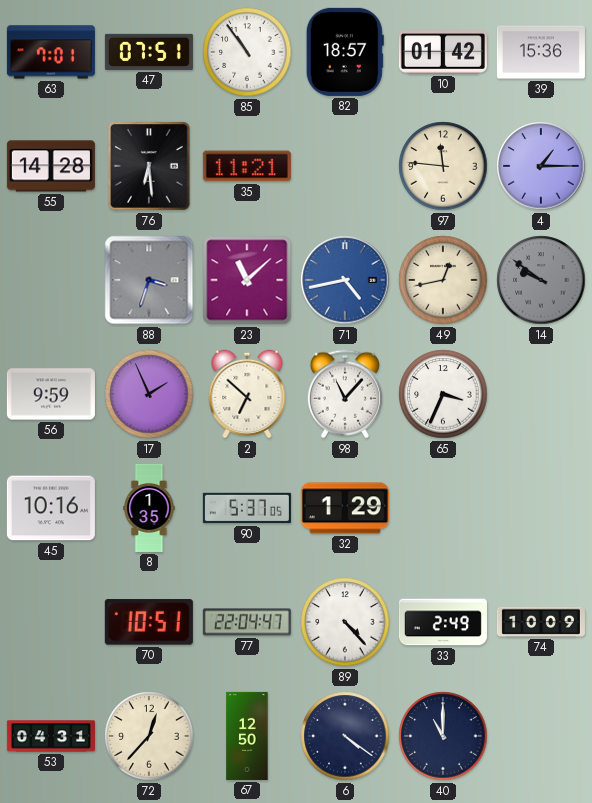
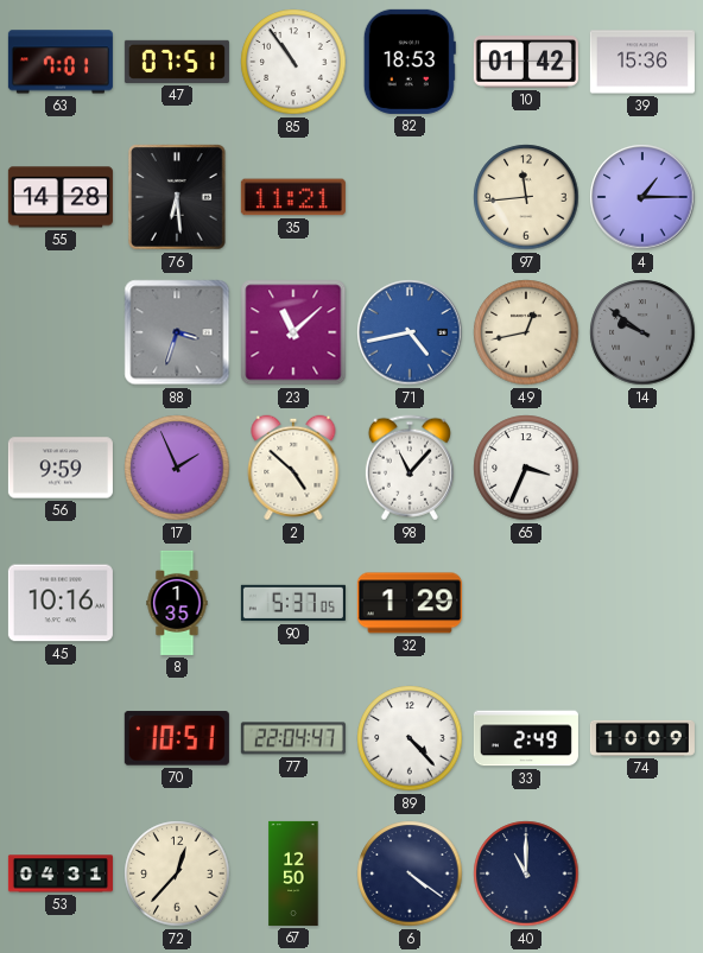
82: 18:57 -> 18:53 (410, 62)
97: 11:46 -> 11:44 (526, 197)
2: 6:52 -> 4:52 (293, 468)
